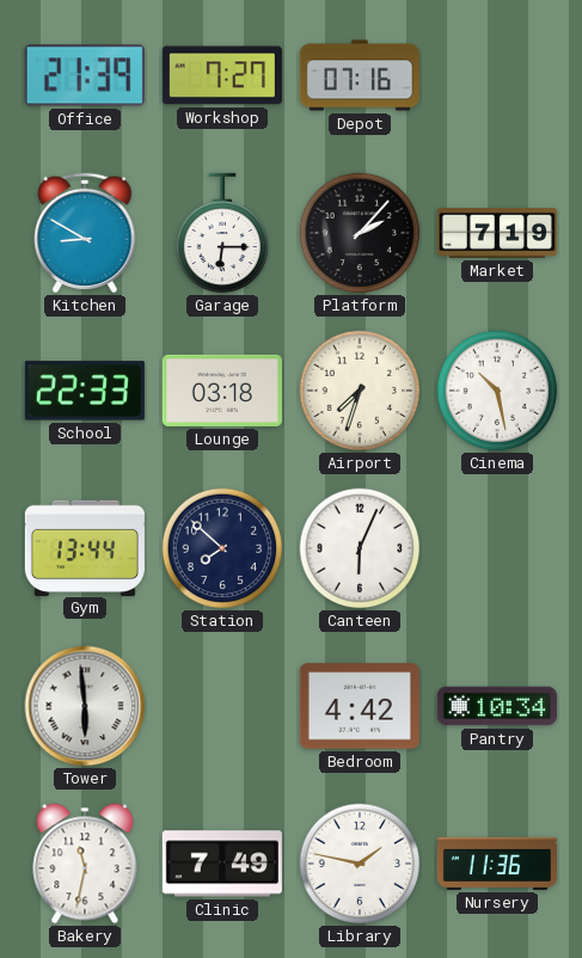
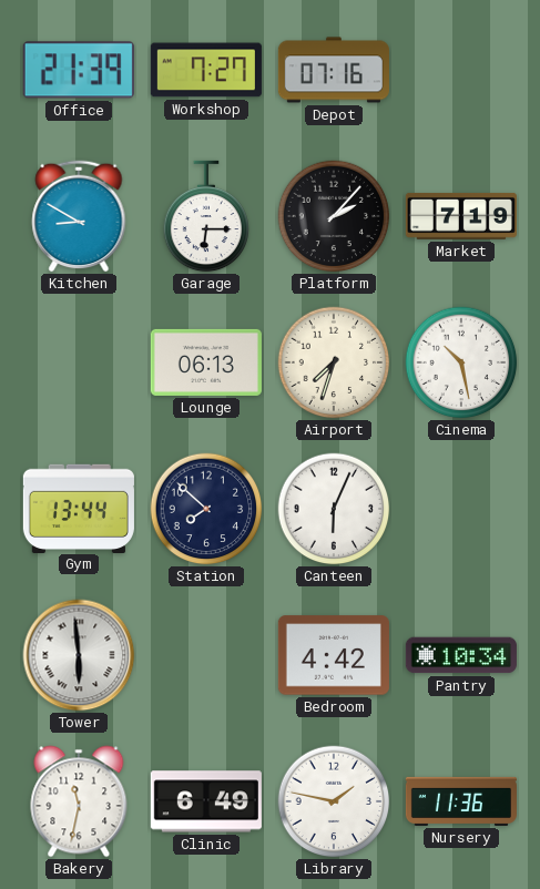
School: 22:33 -> none (85, 391)
Lounge: 03:18 -> 06:13 (206, 362)
Clinic: 7:49 -> 6:49 (206, 801)
